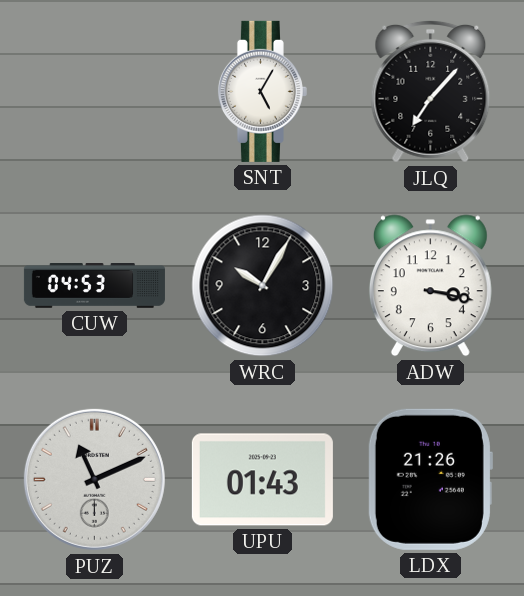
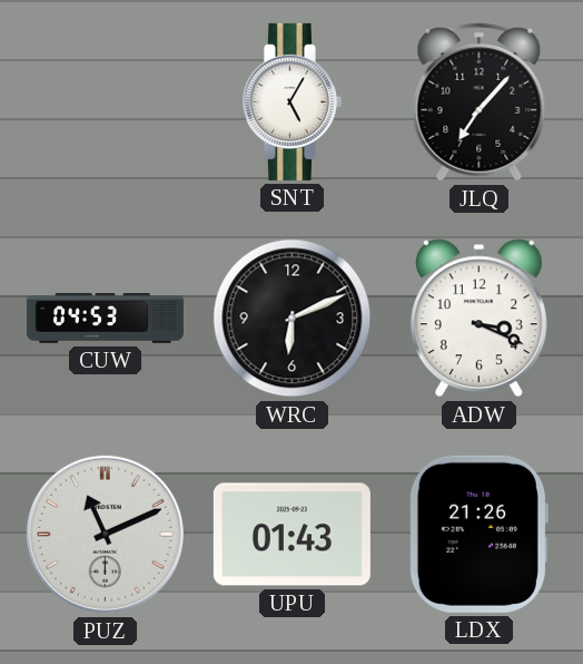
WRC: 10:05 -> 6:11 (293, 319)
ADW: 3:17 -> 3:19 (478, 319)
